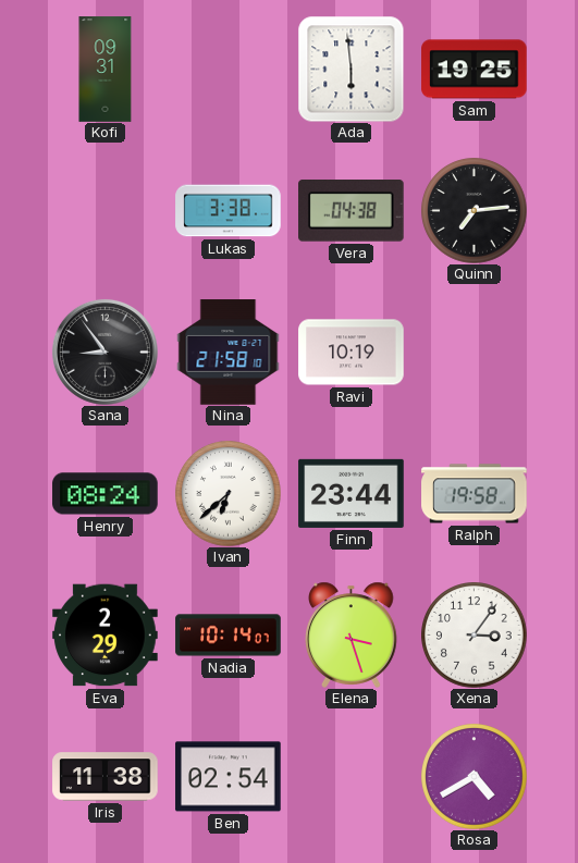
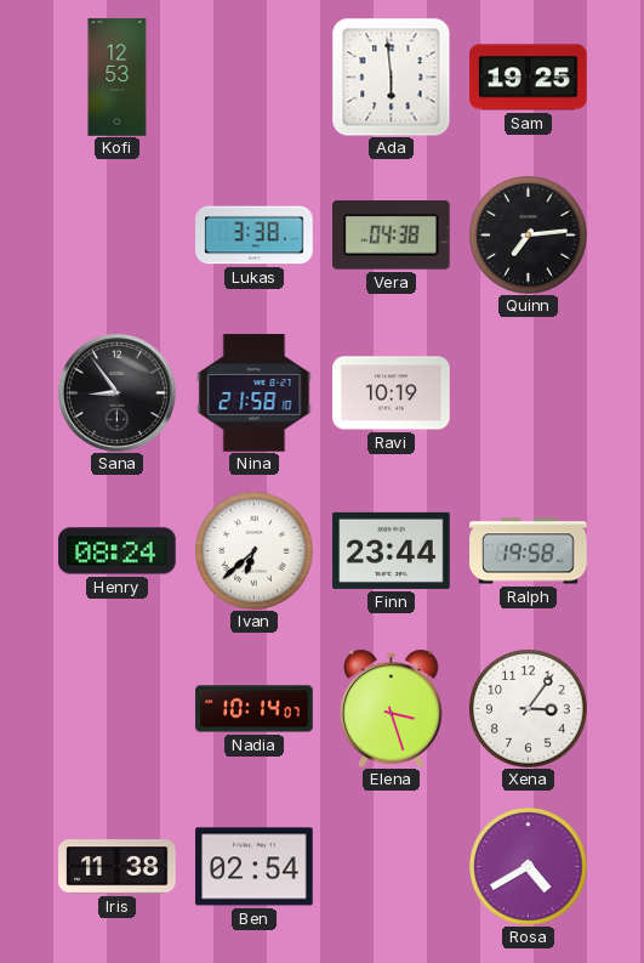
Kofi: 09:31 -> 12:53 (118, 78)
Eva: 2:29 -> none (106, 636)
